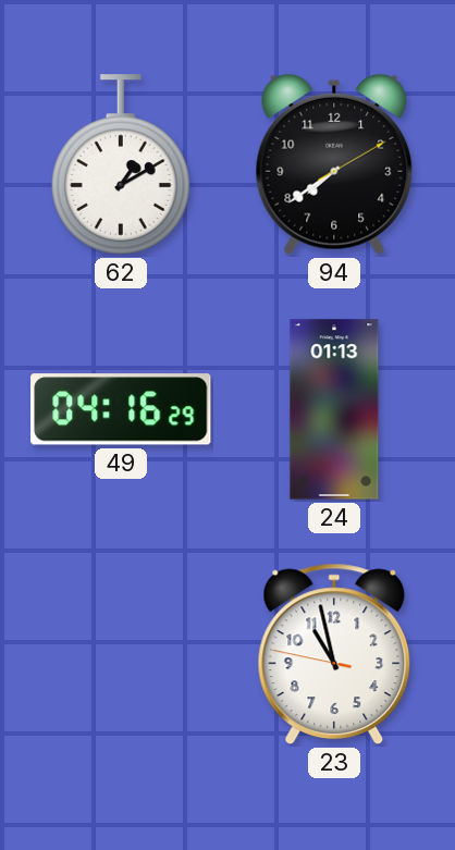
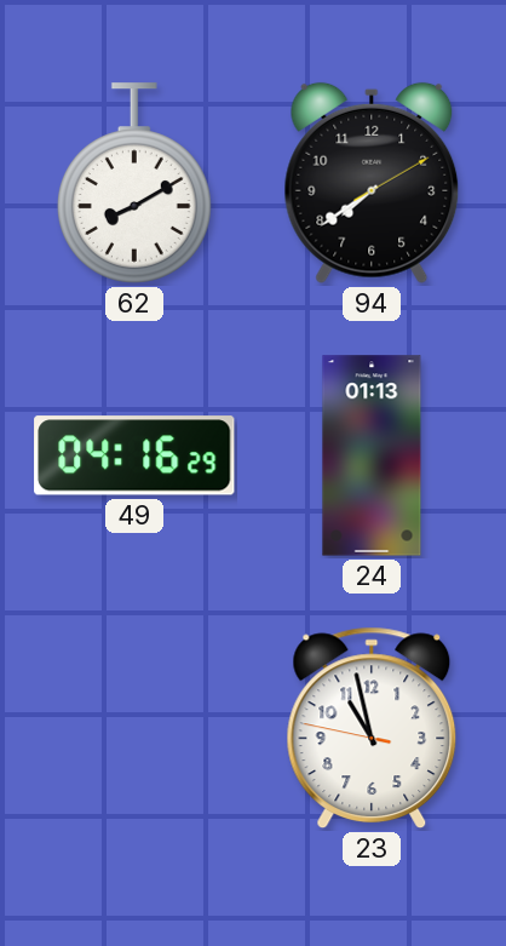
62: 1:10 -> 8:10 (134, 183)
